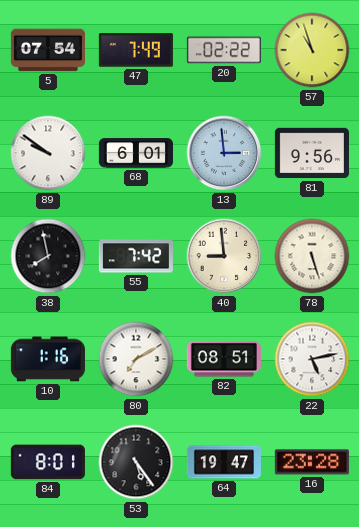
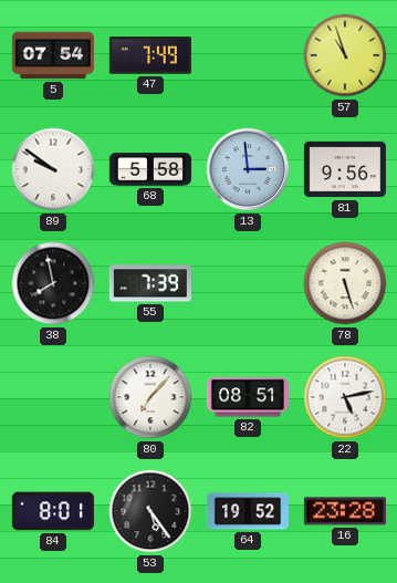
20: 02:22 -> none (224, 50)
68: 6:01 -> 5:58 (150, 169)
55: 7:42 -> 7:39 (150, 283)
40: 8:59 -> none (224, 256)
10: 1:16 -> none (48, 359)
80: 7:10 -> 7:07 (150, 397)
64: 19:47 -> 19:52 (248, 511)
